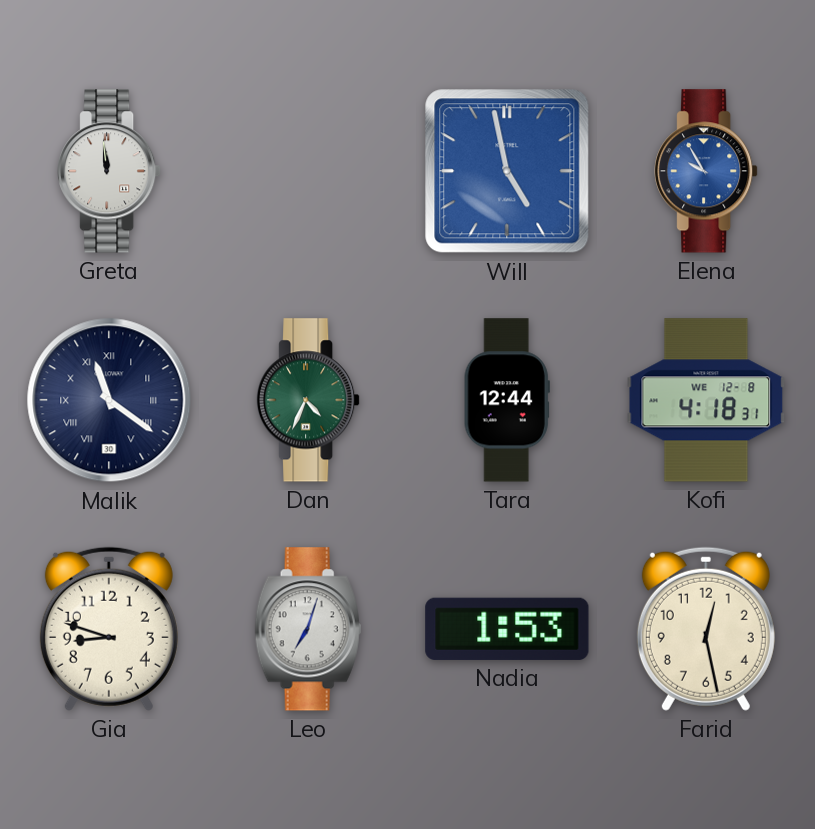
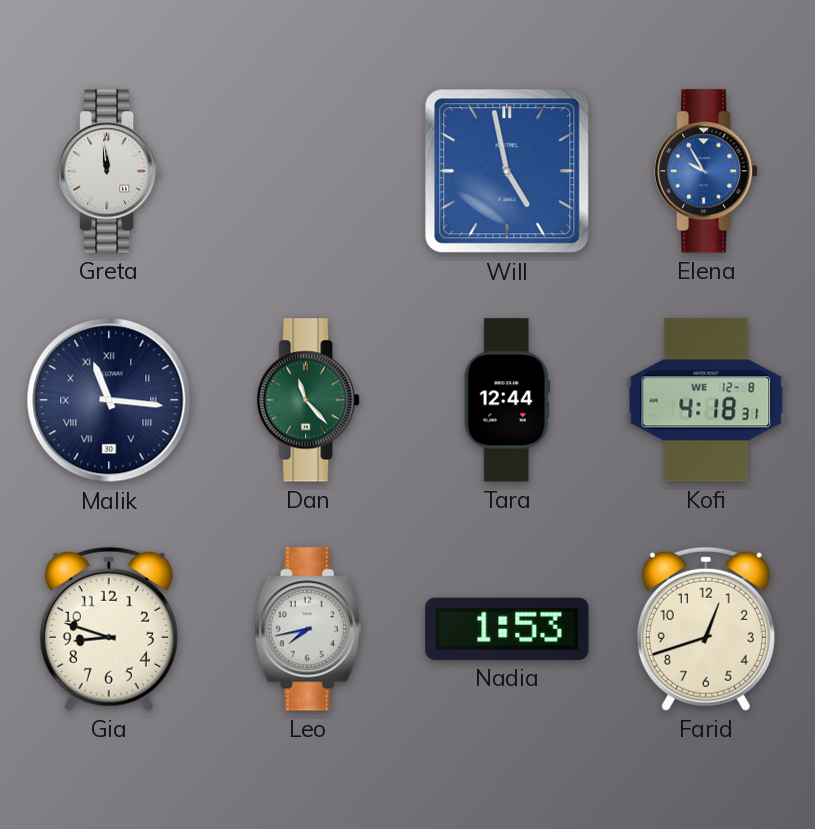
Malik: 11:21 -> 11:16 (109, 400)
Dan: 4:34 -> 11:23 (308, 400)
Leo: 7:03 -> 7:43 (308, 629)
Farid: 12:28 -> 12:42 (706, 629)
